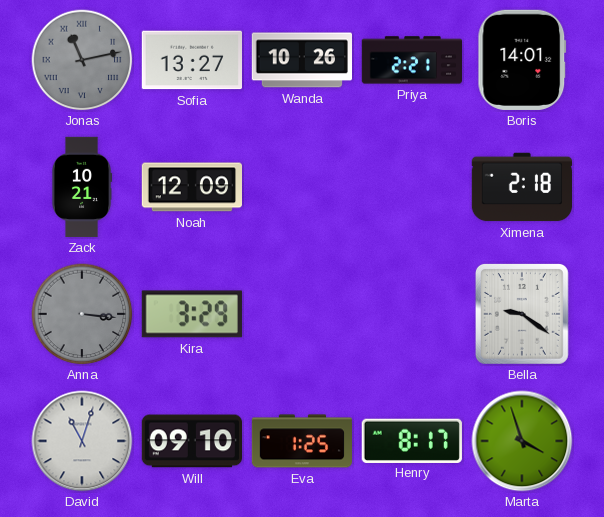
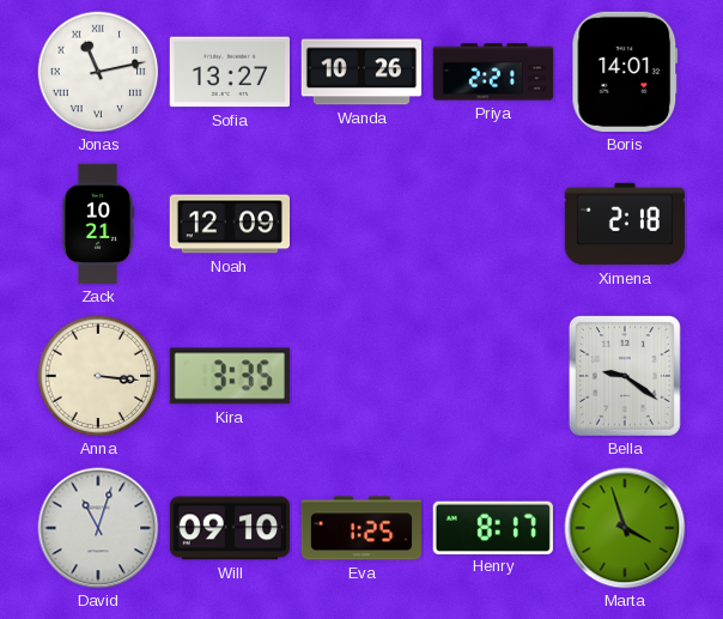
Jonas dial: grey -> white (98, 72)
Anna dial: grey -> cream (98, 376)
Kira: 3:29 -> 3:35 (230, 376)
